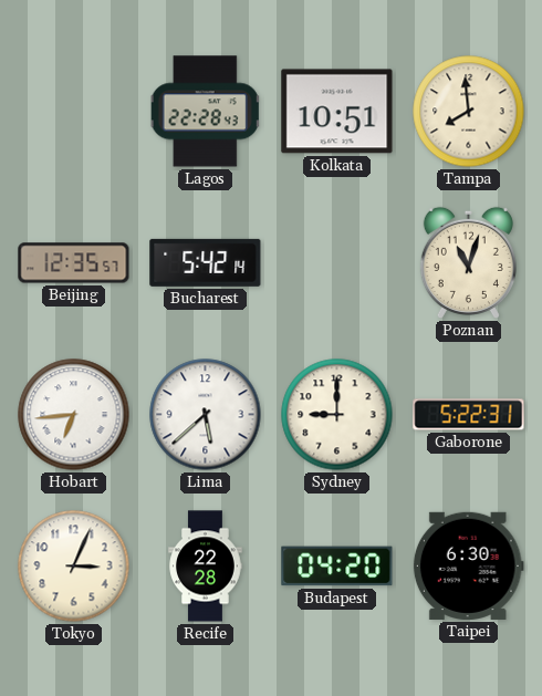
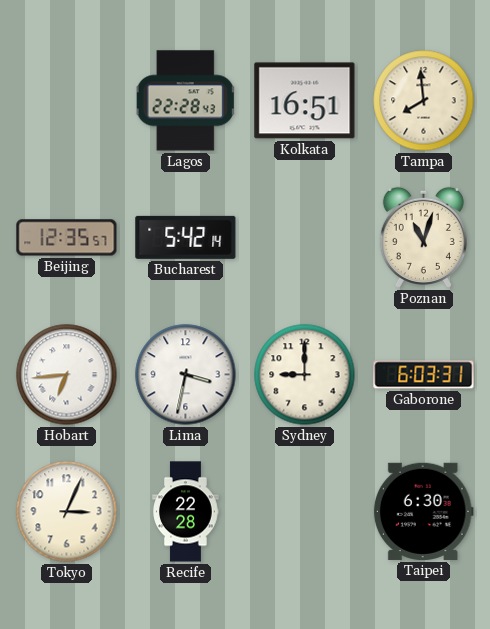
Kolkata: 10:51 -> 16:51 (305, 101)
Lima: 5:38 -> 3:32 (186, 375)
Gaborone: 5:22 -> 6:03 (424, 375)
Budapest: 04:20 -> none (337, 567)
